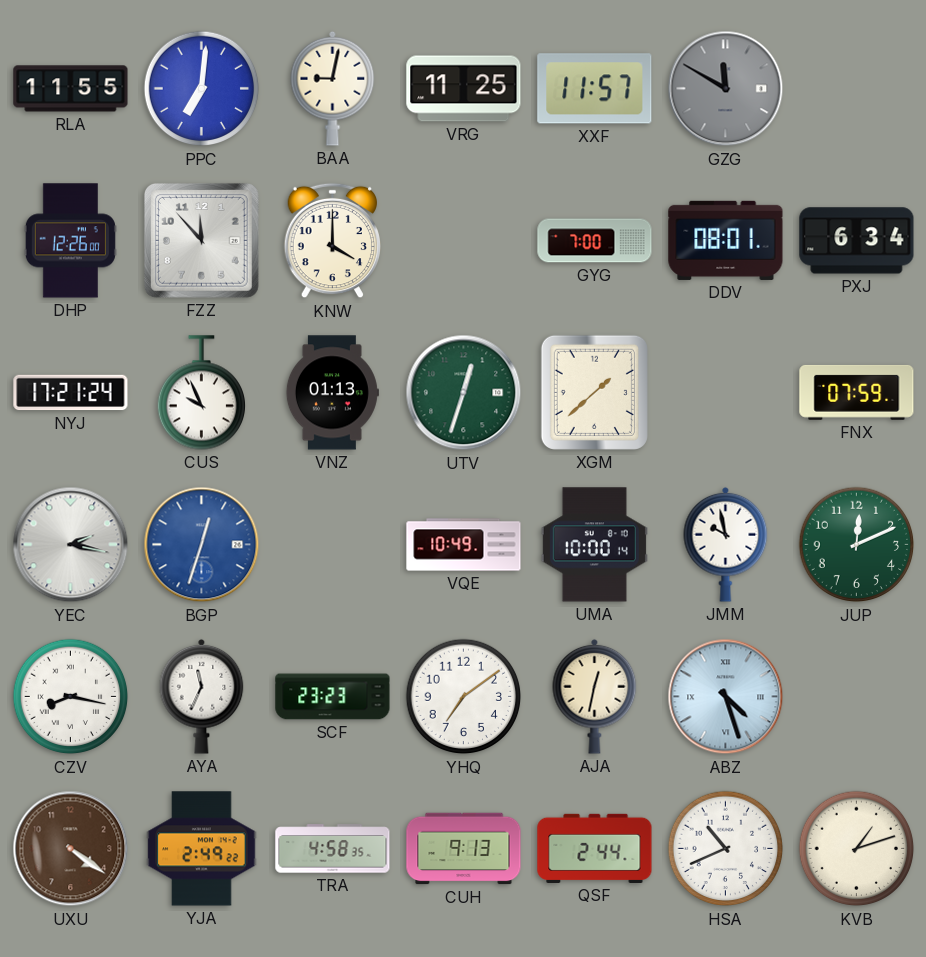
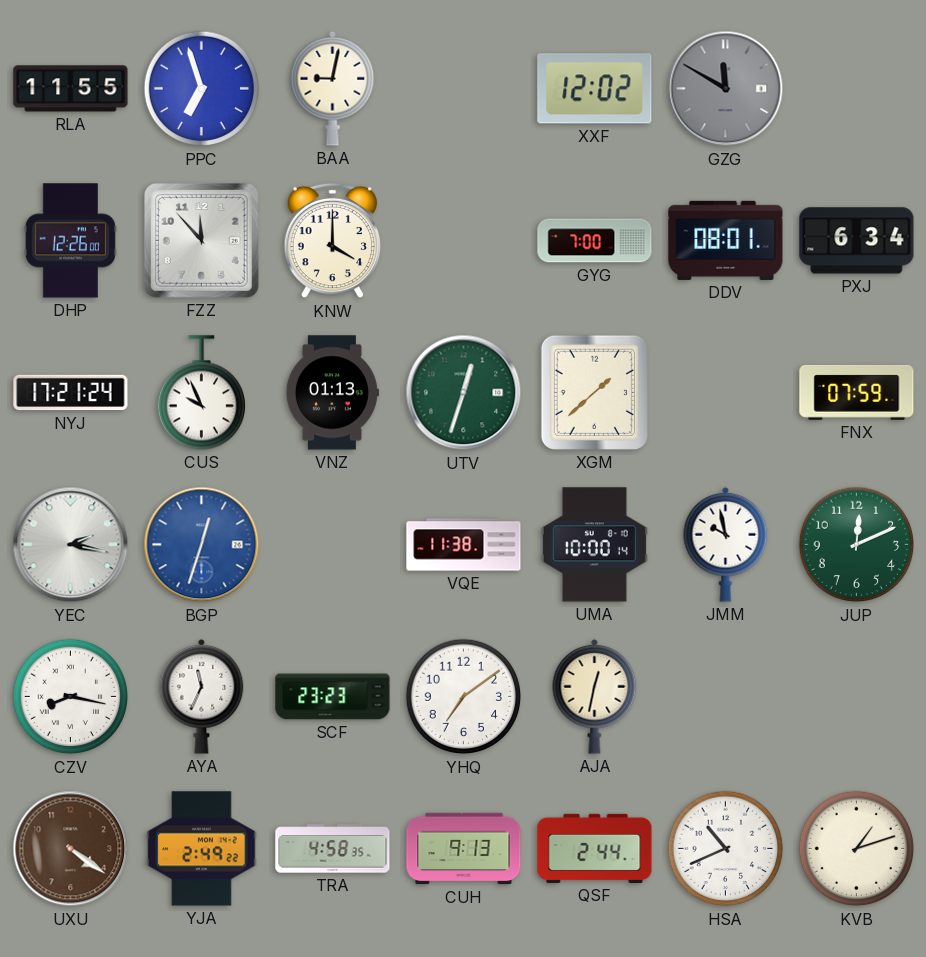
PPC: 7:01 -> 6:57 (202, 89)
VRG: 11:25 -> none (464, 89)
XXF: 11:57 -> 12:02 (595, 89)
VQE: 10:49 -> 11:38 (464, 545)
ABZ: 4:27 -> none (726, 697)
